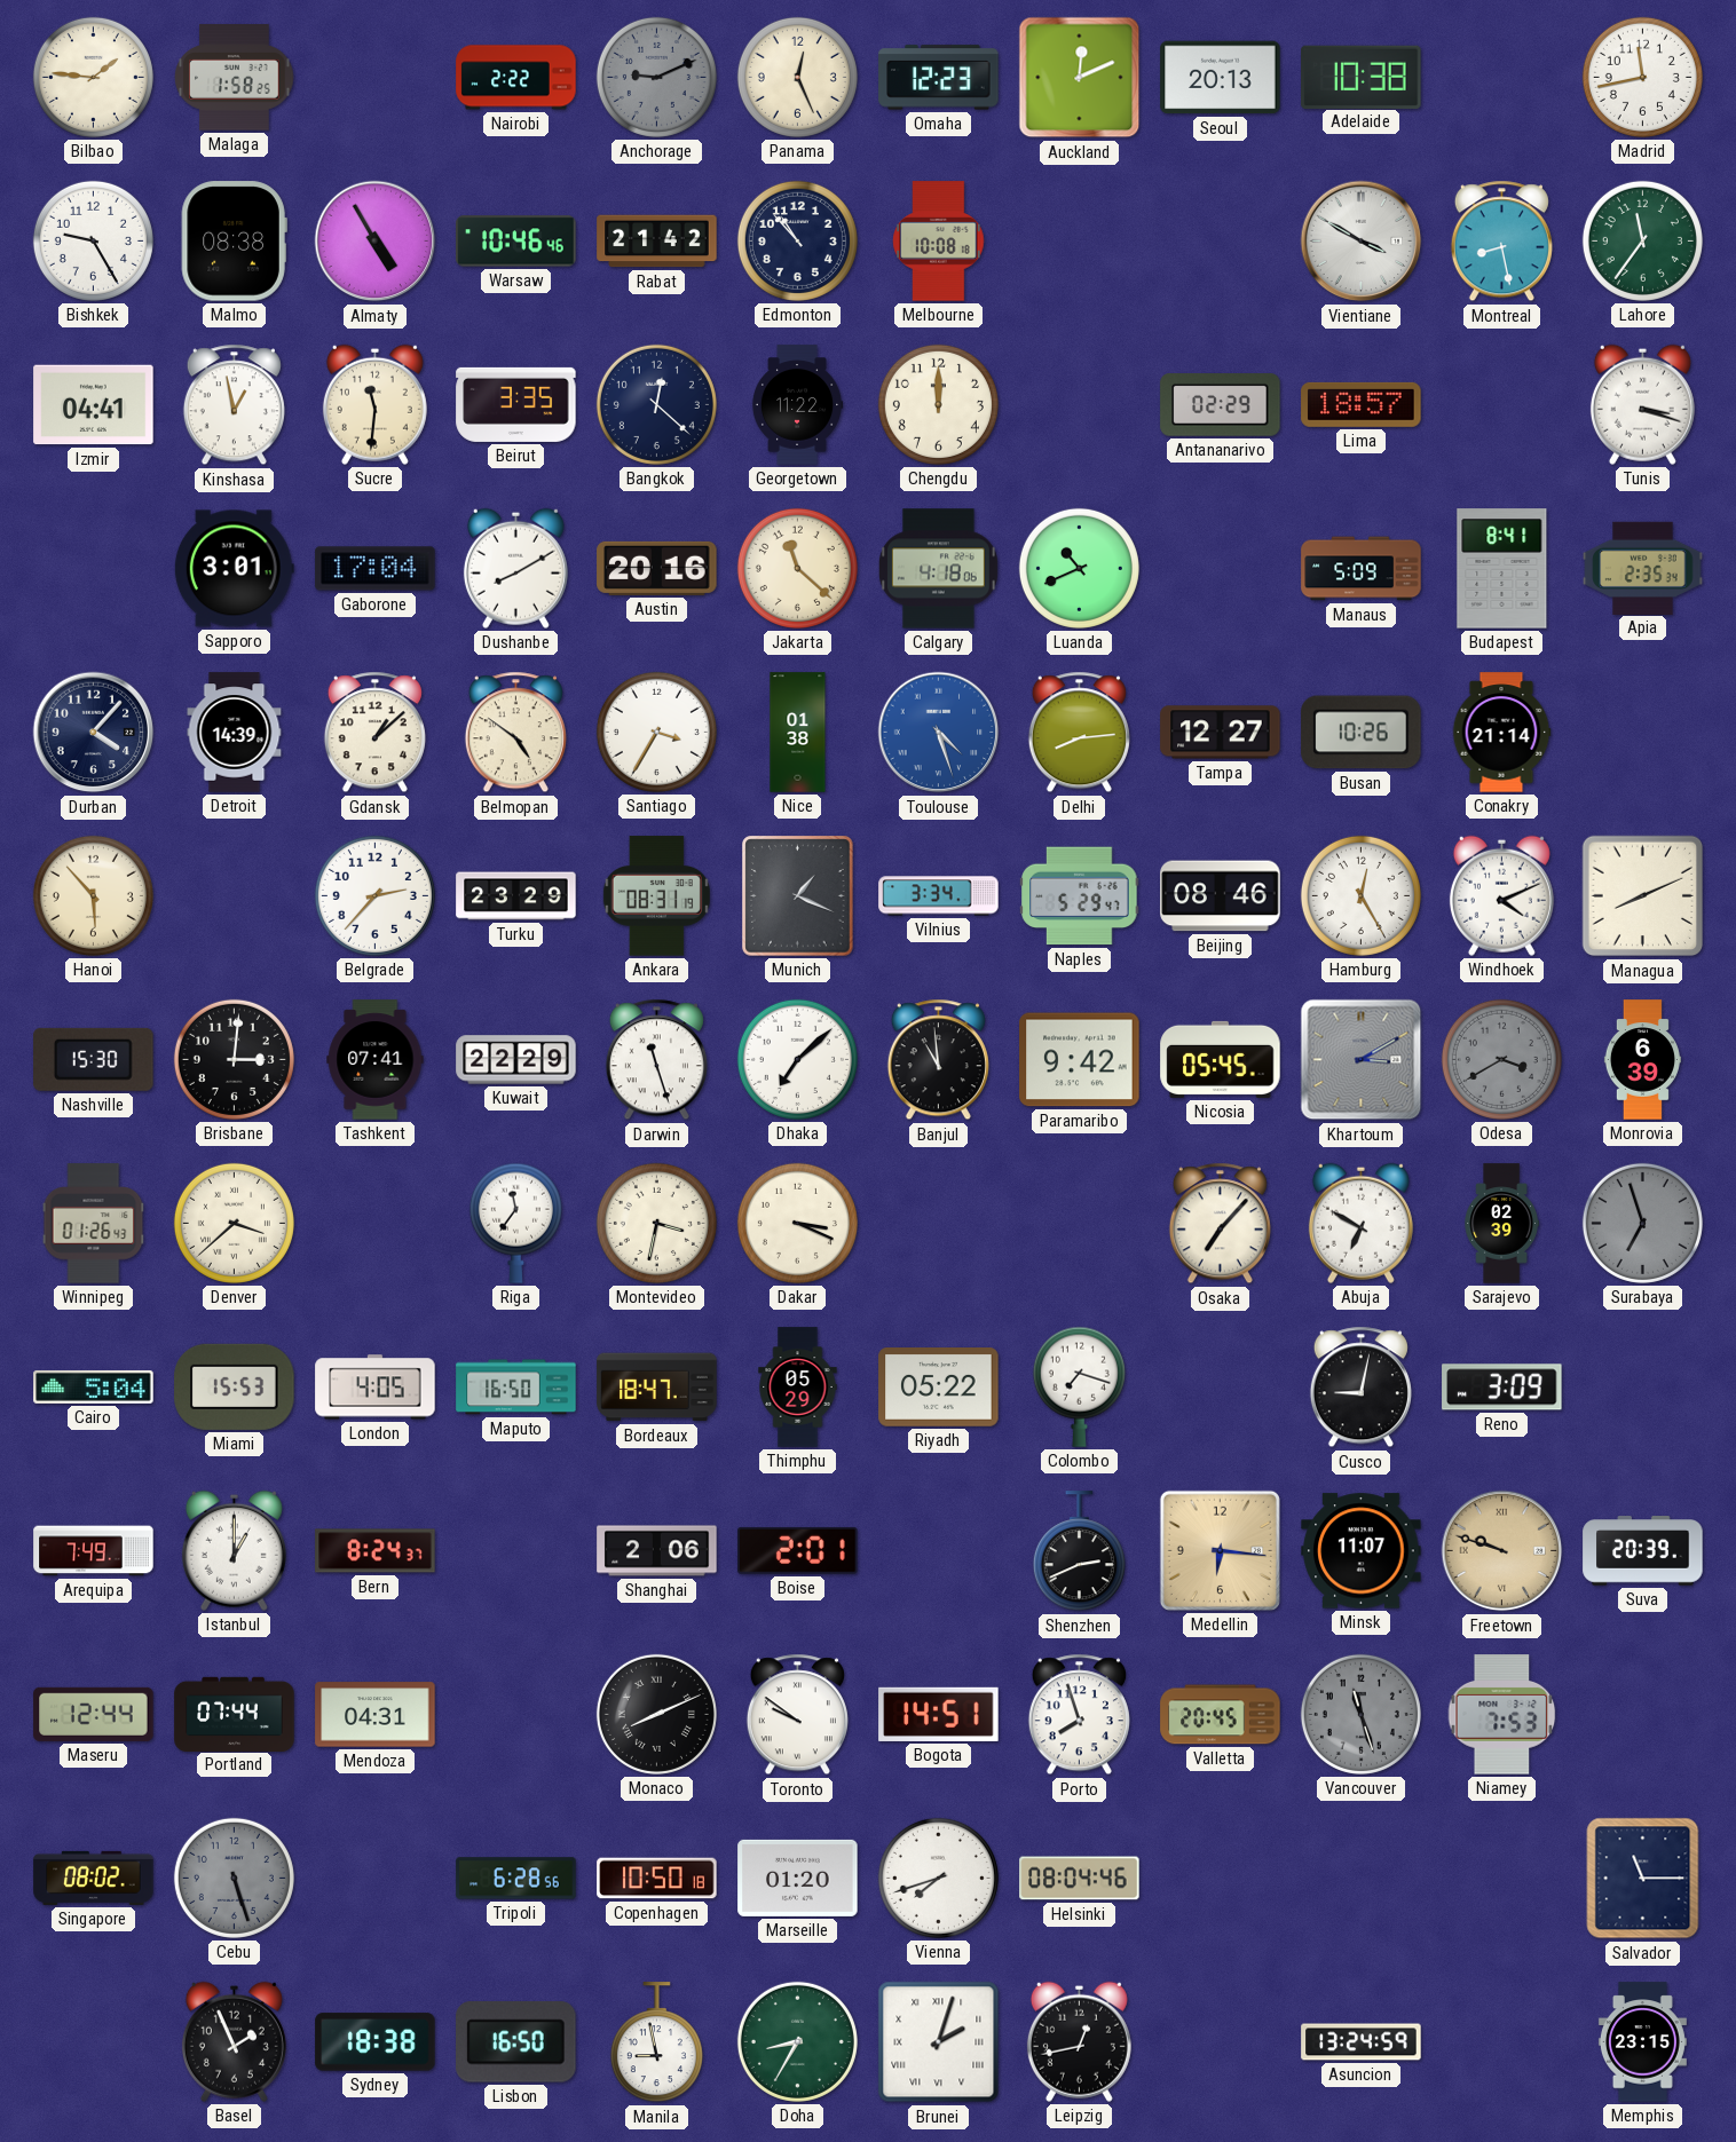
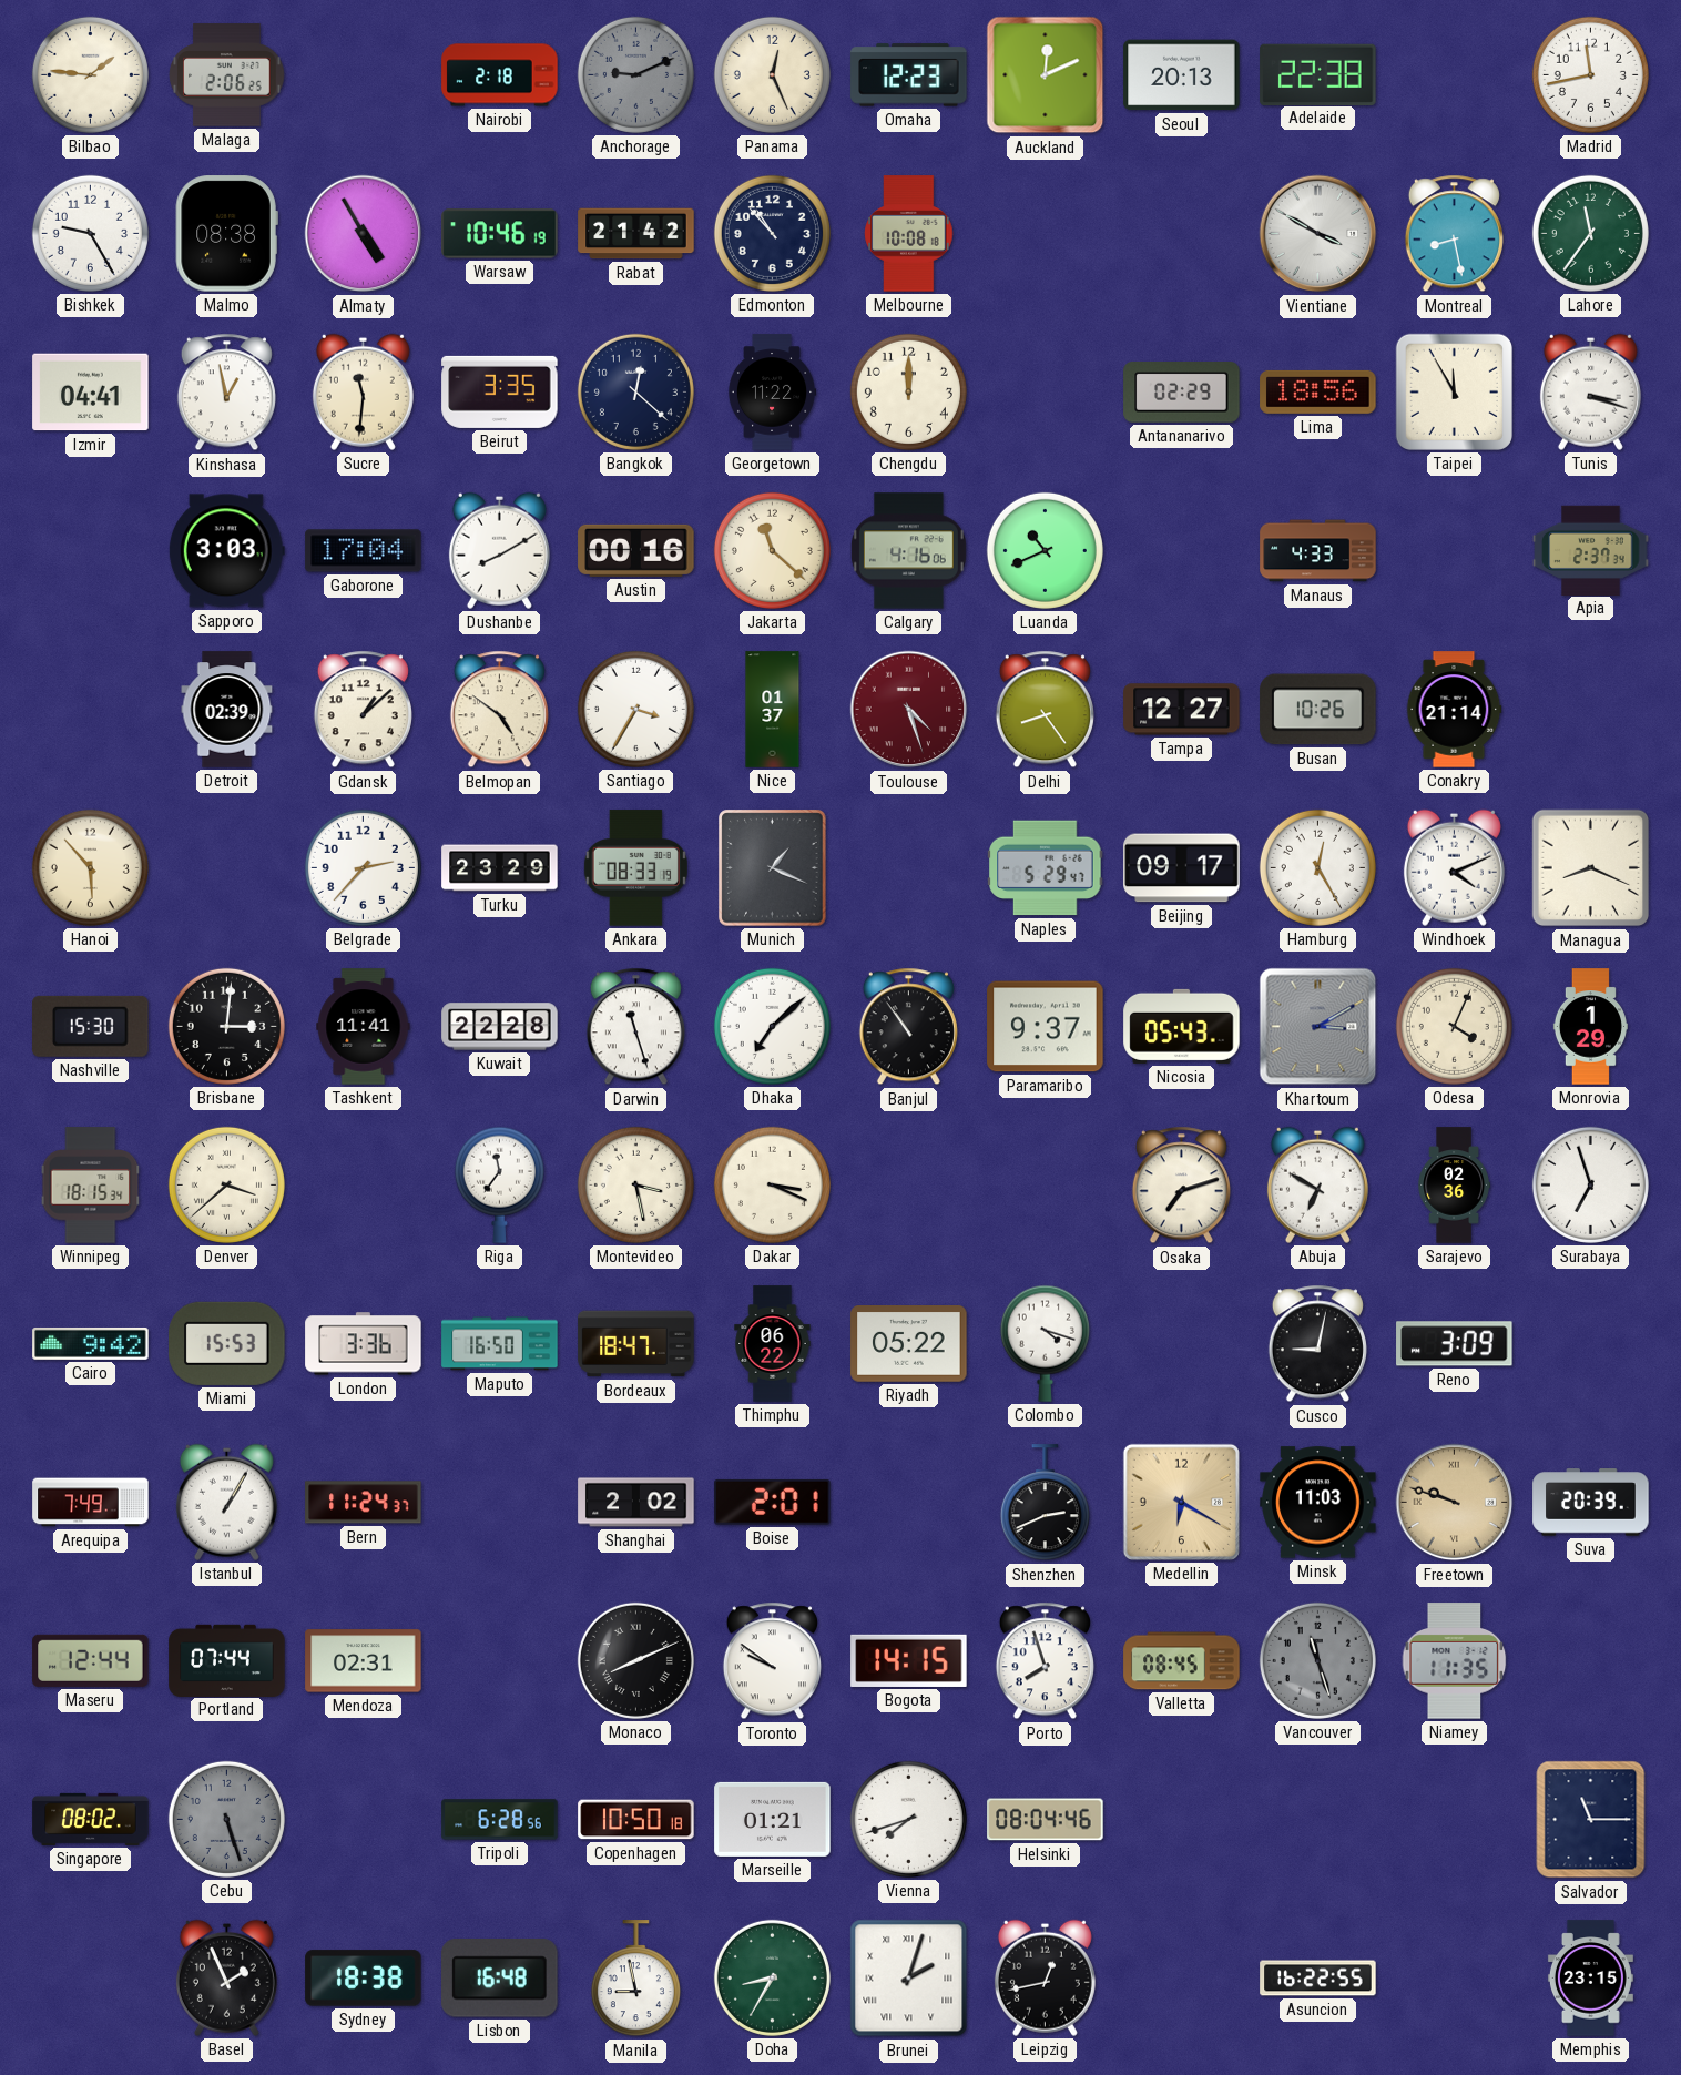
Malaga: 1:58 -> 2:06 (227, 75)
Nairobi: 2:22 -> 2:18 (500, 75)
Adelaide: 10:38 -> 22:38 (1318, 74)
Warsaw: 10:46:46 -> 10:46:19 (500, 234)
Lima: 18:57 -> 18:56 (1318, 391)
Taipei: none -> 11:55 (1454, 391)
Sapporo: 3:01 -> 3:03 (226, 551)
Austin: 20:16 -> 00:16 (636, 550)
Calgary: 4:18 -> 4:16 (908, 551)
Manaus: 5:09 -> 4:33 (1318, 551)
Budapest: 8:41 -> none (1502, 569)
Apia: 2:35 -> 2:37 (1591, 550)
Durban: 4:07 -> none (94, 733)
Detroit: 14:39 -> 02:39 (227, 710)
Nice: 01:38 -> 01:37 (773, 710)
Toulouse dial: blue -> burgundy (909, 710)
Delhi: 8:14 -> 8:24 (1045, 710)
Ankara: 08:31 -> 08:33 (635, 868)
Vilnius: 3:34 -> none (939, 896)
Beijing: 08:46 -> 09:17 (1182, 868)
Managua: 8:11 -> 8:19 (1591, 868)
Tashkent: 07:41 -> 11:41 (364, 1027)
Kuwait: 22:29 -> 22:28 (500, 1027)
Banjul: 10:59 -> 10:54 (908, 1027)
Paramaribo: 9:42 -> 9:37 (1046, 1027)
Nicosia: 05:45 -> 05:43 (1182, 1026)
Odesa: 3:40 -> 4:04 (1454, 1026)
Odesa dial: grey -> cream (1454, 1026)
Monrovia: 6:39 -> 1:29 (1590, 1027)
Winnipeg: 01:26 -> 18:15 (91, 1186)
Montevideo: 3:32 -> 3:28 (635, 1184)
Osaka: 7:07 -> 7:12 (1181, 1186)
Sarajevo: 02:39 -> 02:36 (1454, 1186)
Surabaya dial: grey -> white (1590, 1184)
Cairo: 5:04 -> 9:42 (91, 1343)
London: 4:05 -> 3:36 (364, 1344)
Thimphu: 05:29 -> 06:22 (773, 1344)
Colombo: 7:18 -> 4:18 (1045, 1343)
Istanbul: 1:00 -> 1:05 (226, 1502)
Bern: 8:24 -> 11:24 (364, 1503)
Shanghai: 2:06 -> 2:02 (636, 1503)
Medellin: 6:16 -> 6:20 (1181, 1502)
Minsk: 11:07 -> 11:03 (1318, 1503)
Mendoza: 04:31 -> 02:31 (364, 1661)
Bogota: 14:51 -> 14:15 (909, 1660)
Valletta: 20:45 -> 08:45 (1182, 1661)
Niamey: 7:53 -> 11:35 (1455, 1661)
Marseille: 01:20 -> 01:21 (773, 1819)
Lisbon: 16:50 -> 16:48 (500, 1979)
Asuncion: 13:24 -> 16:22 (1318, 1979)
